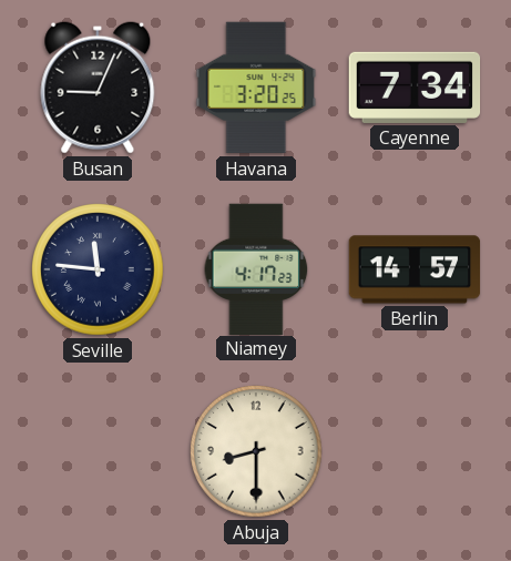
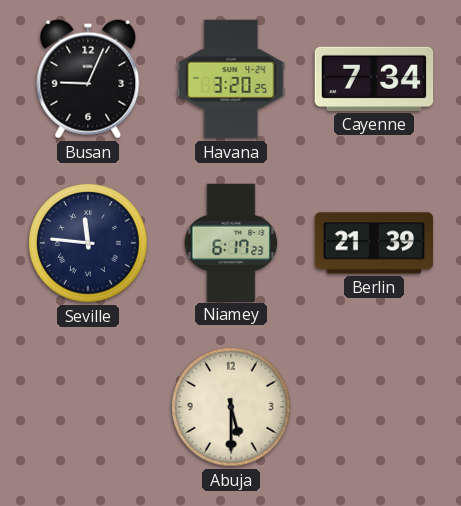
Niamey: 4:17 -> 6:17 (231, 242)
Berlin: 14:57 -> 21:39 (374, 243)
Abuja: 8:30 -> 5:30 (231, 407)
